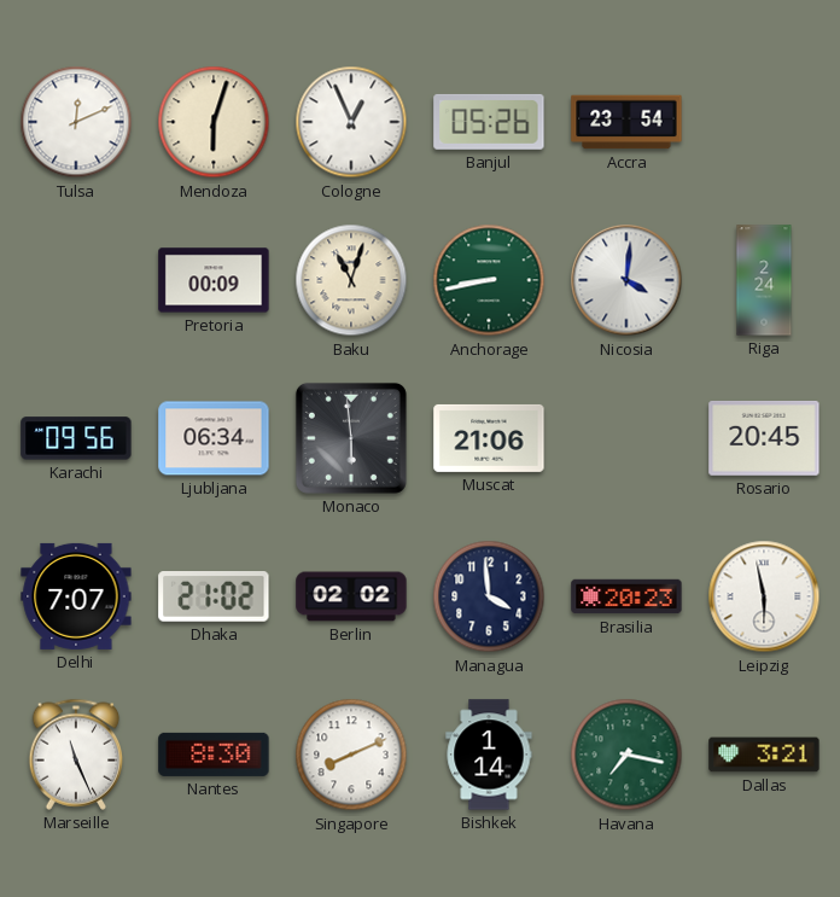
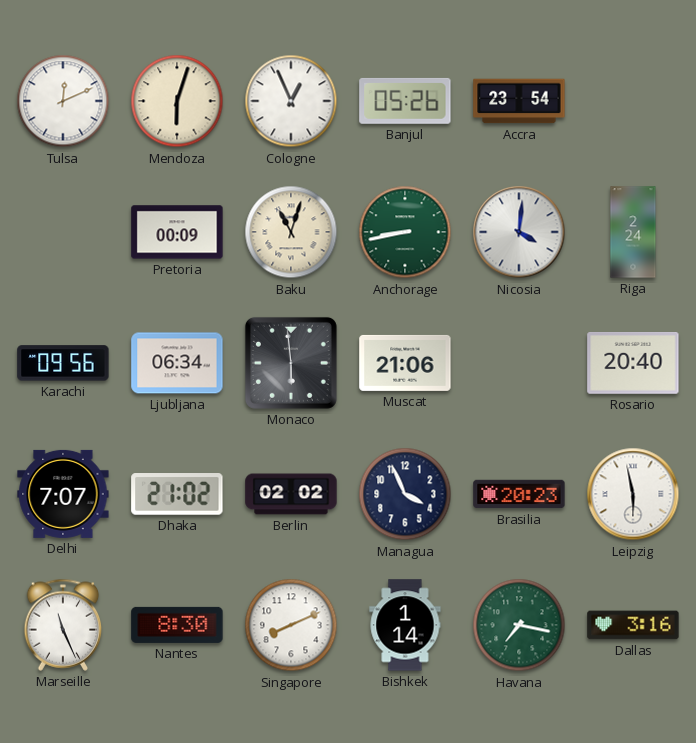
Rosario: 20:45 -> 20:40 (633, 364)
Managua: 3:59 -> 3:56 (405, 494)
Dallas: 3:21 -> 3:16 (633, 625)
